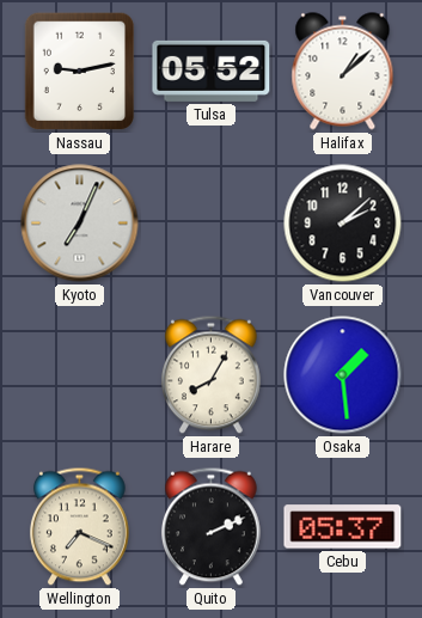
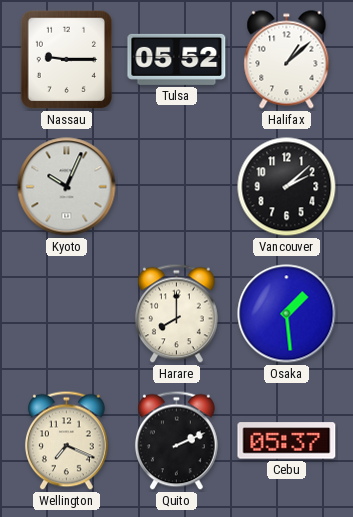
Nassau: 9:13 -> 9:15 (67, 60)
Kyoto: 7:04 -> 10:04 (67, 187)
Harare: 8:05 -> 8:00 (176, 314)
